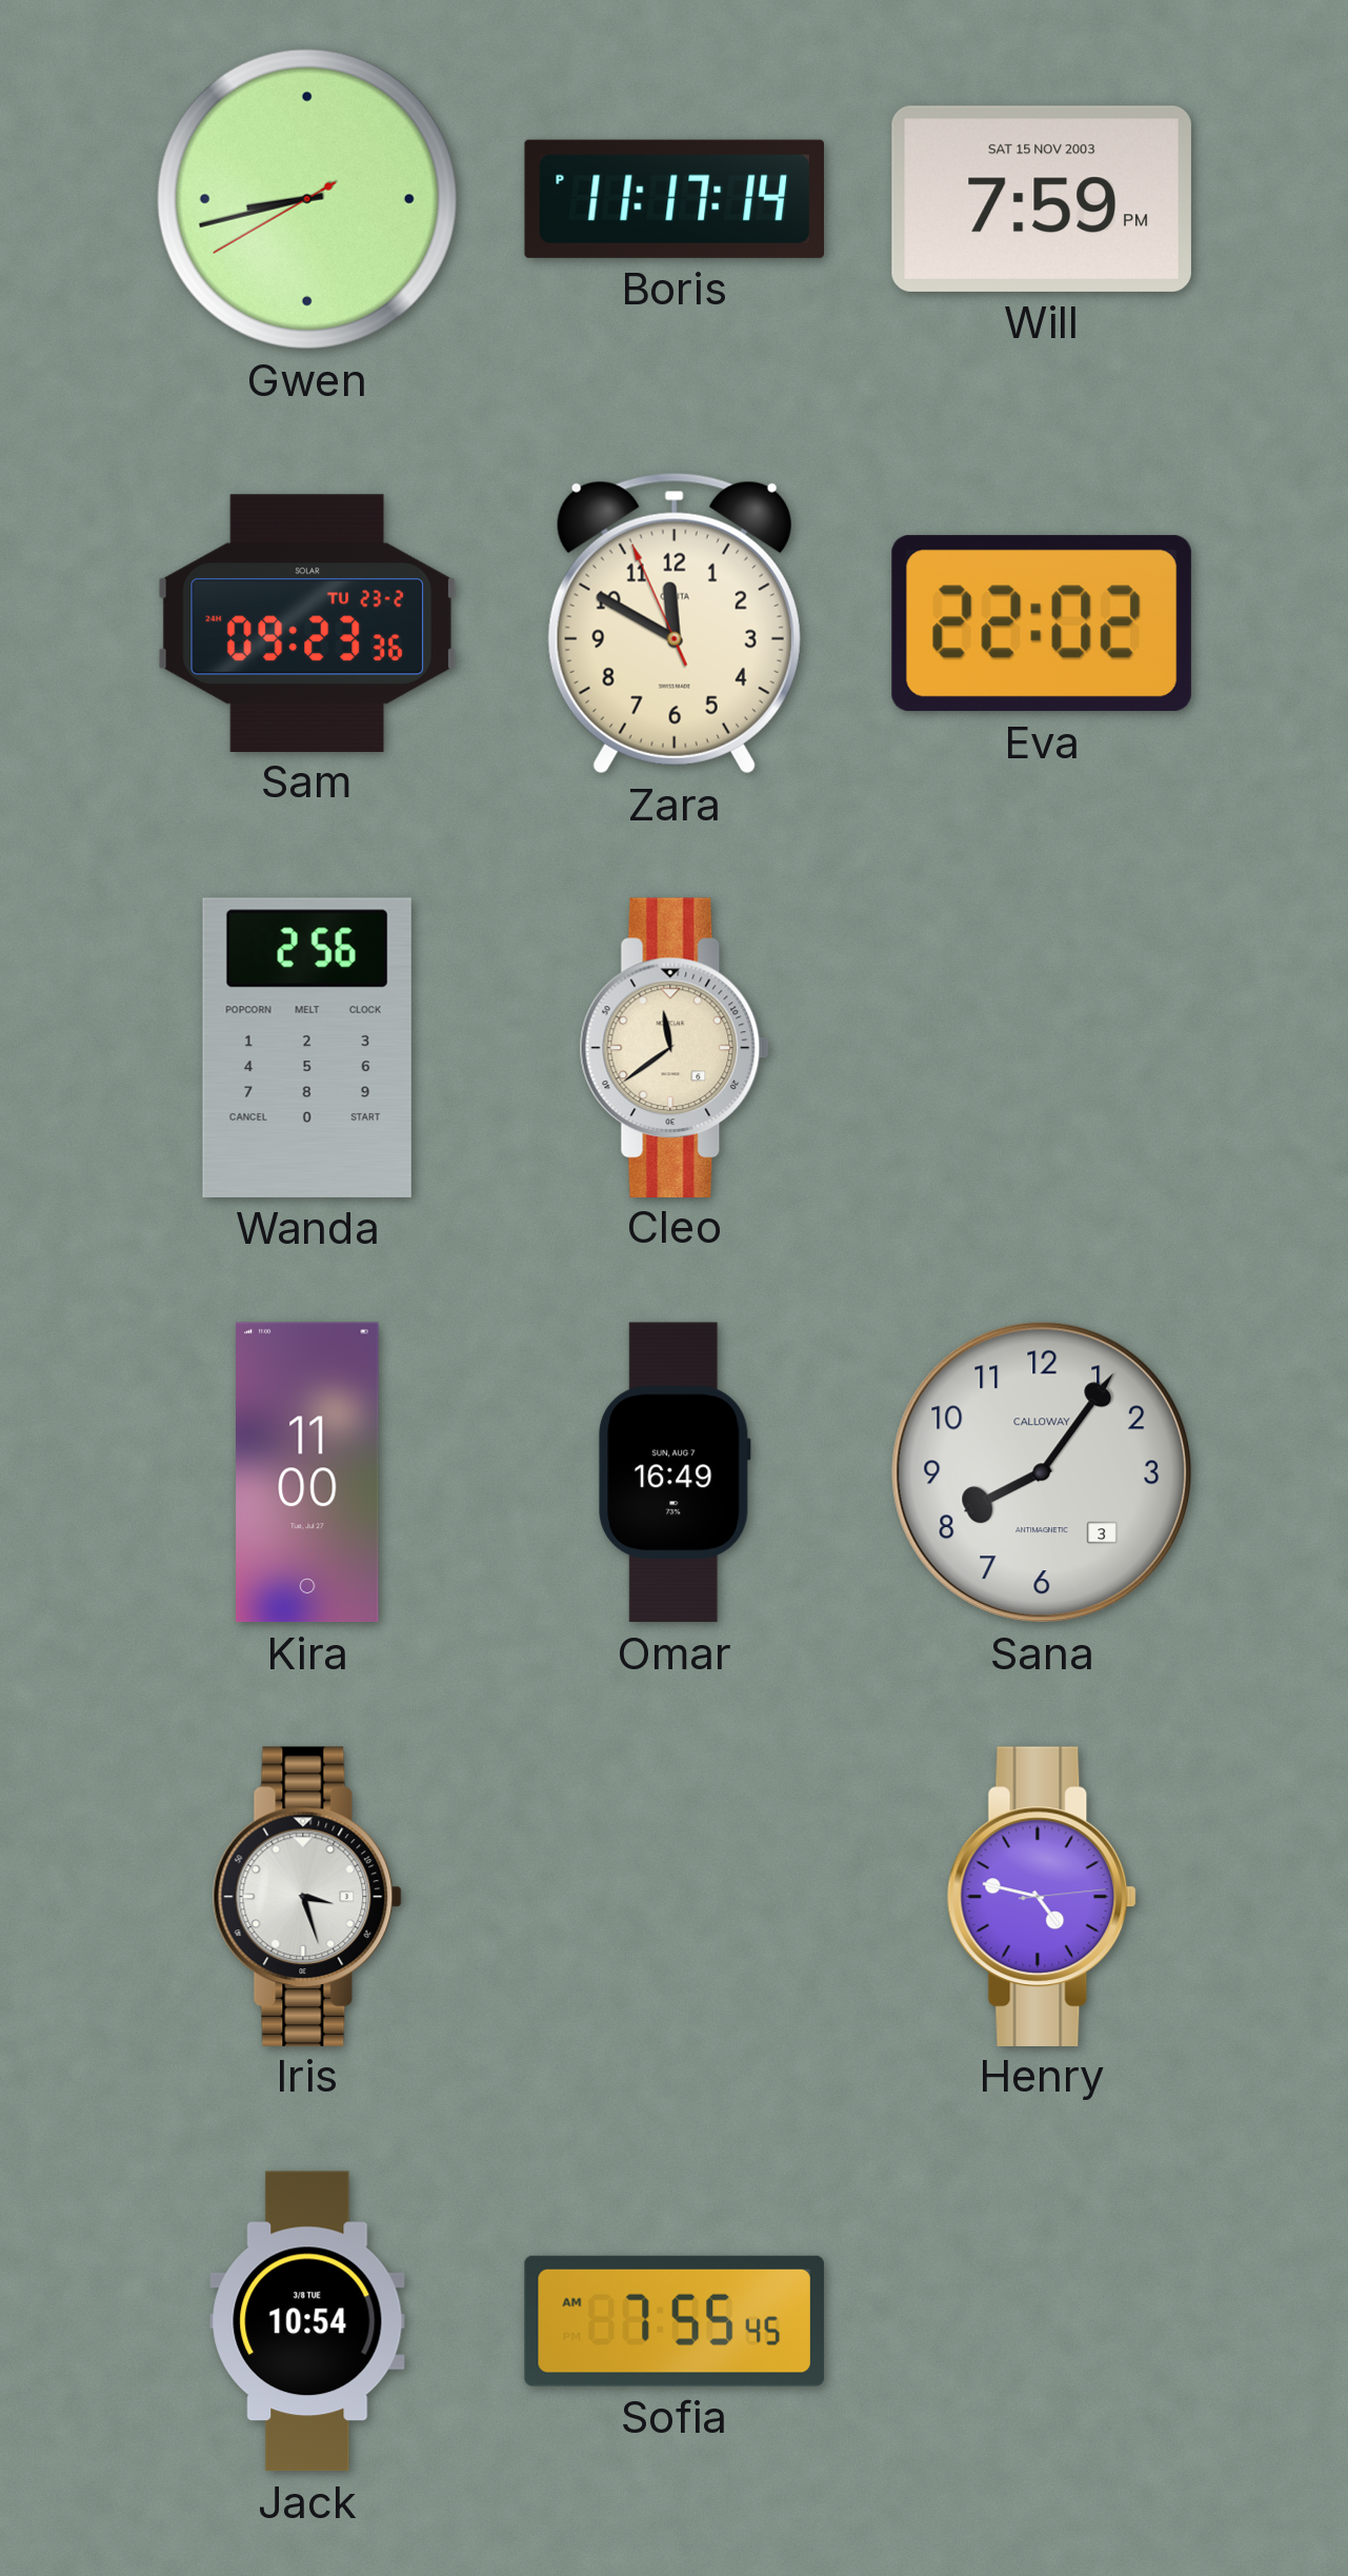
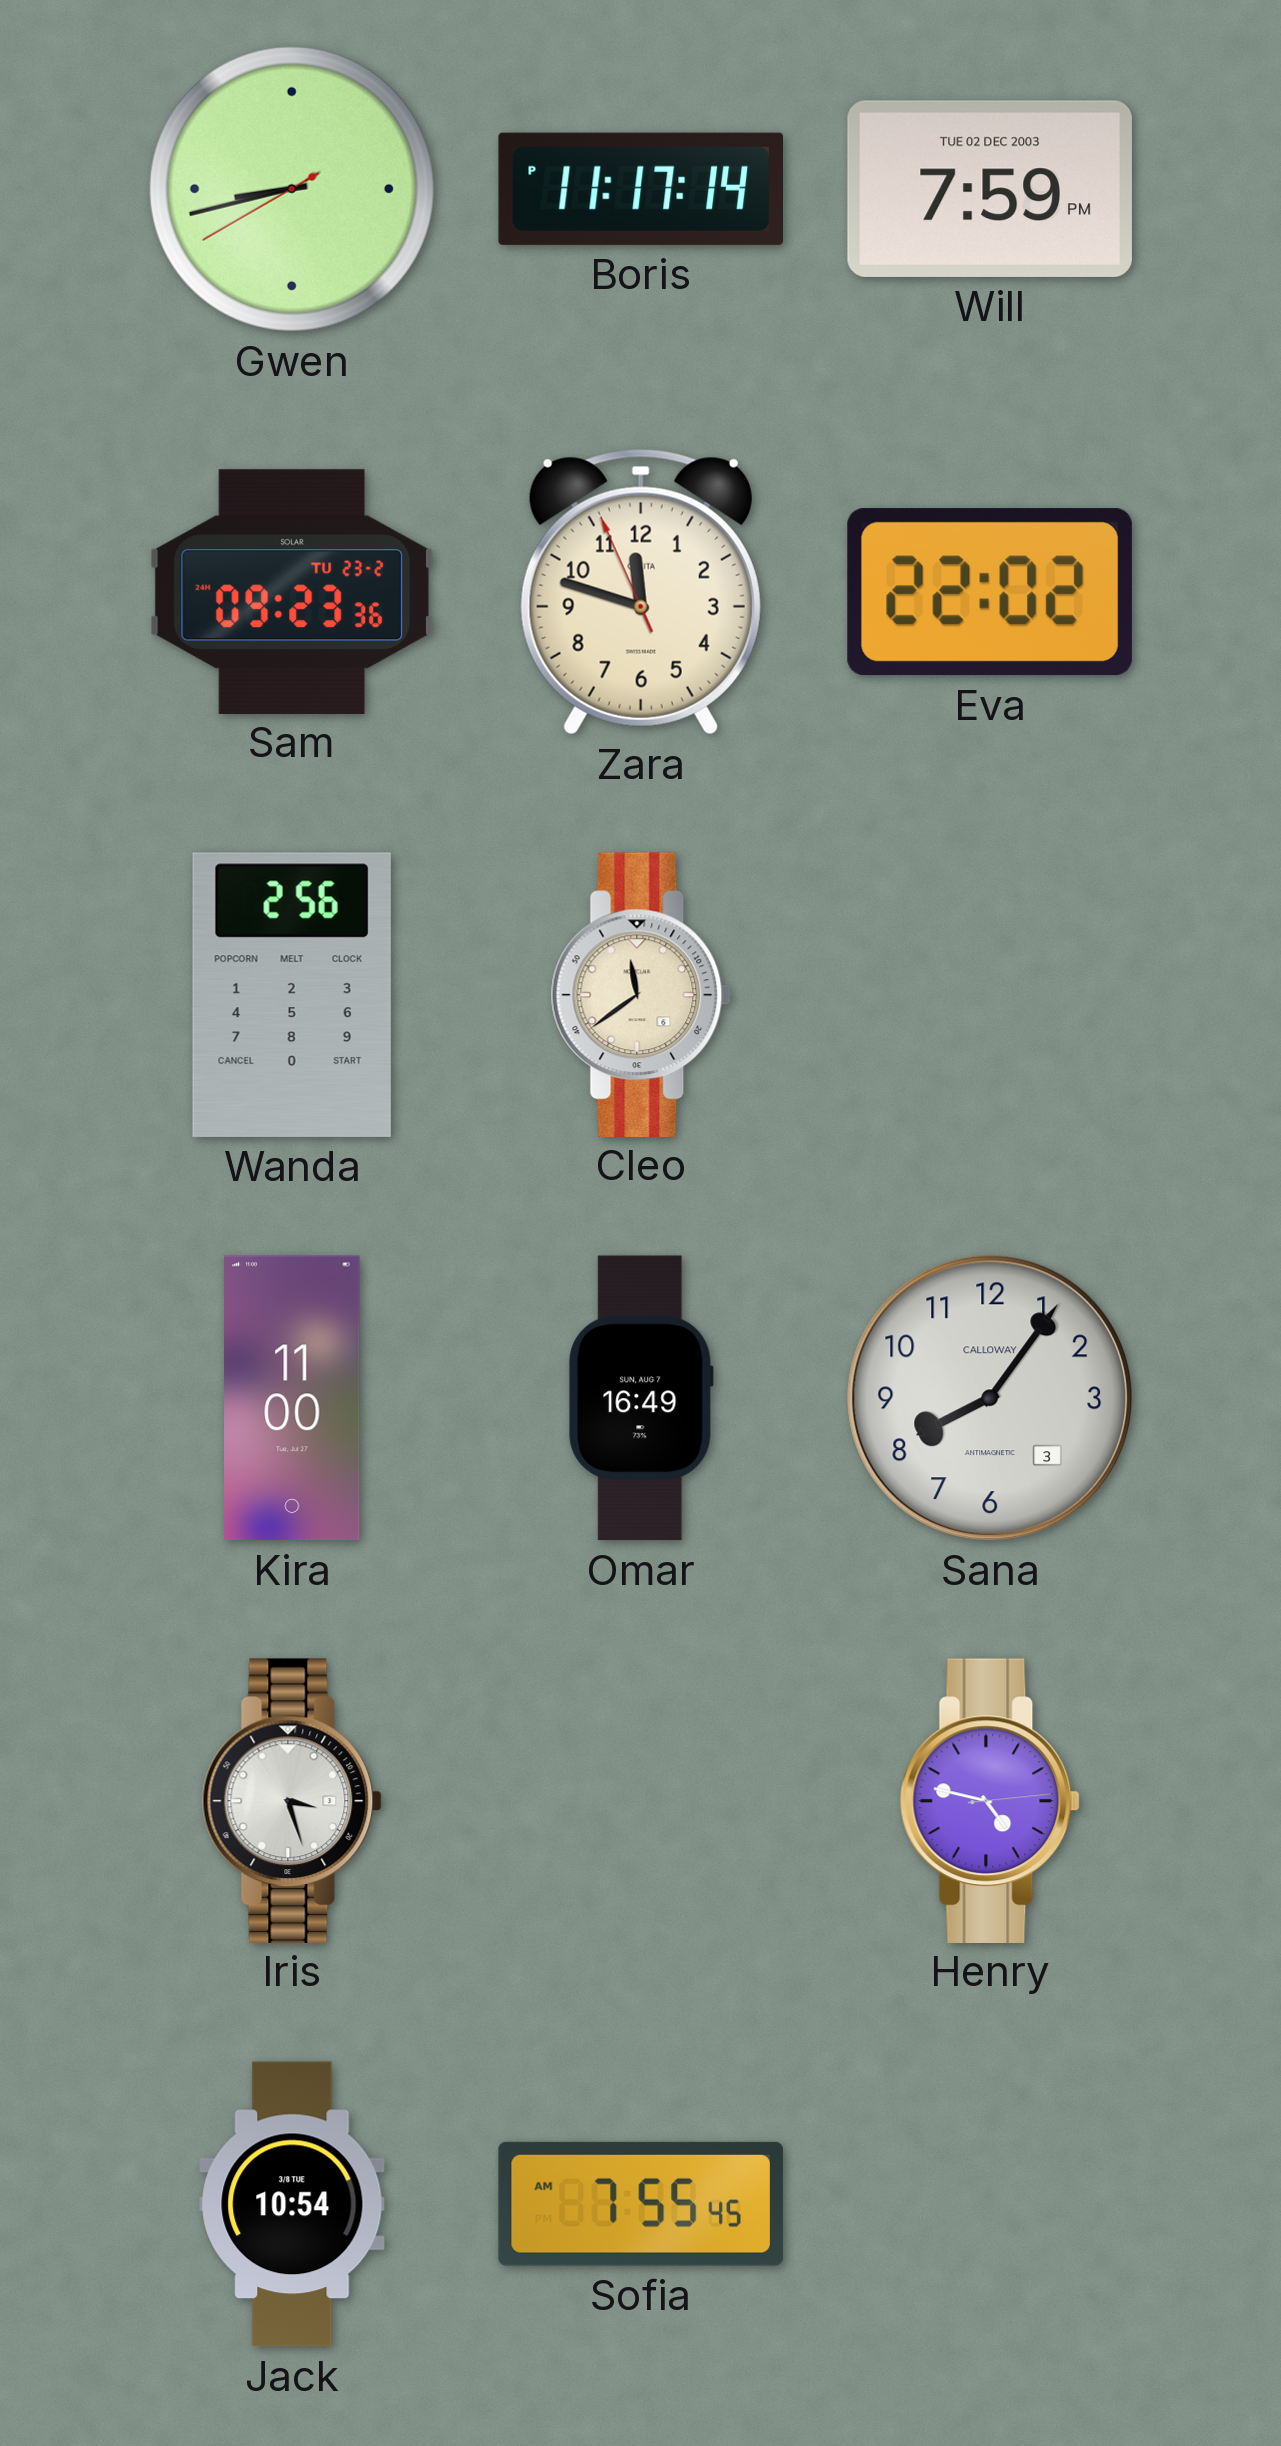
Will date: SAT 15 NOV 2003 -> TUE 02 DEC 2003 (990, 189)
Zara: 11:49 -> 11:47 (641, 592)
